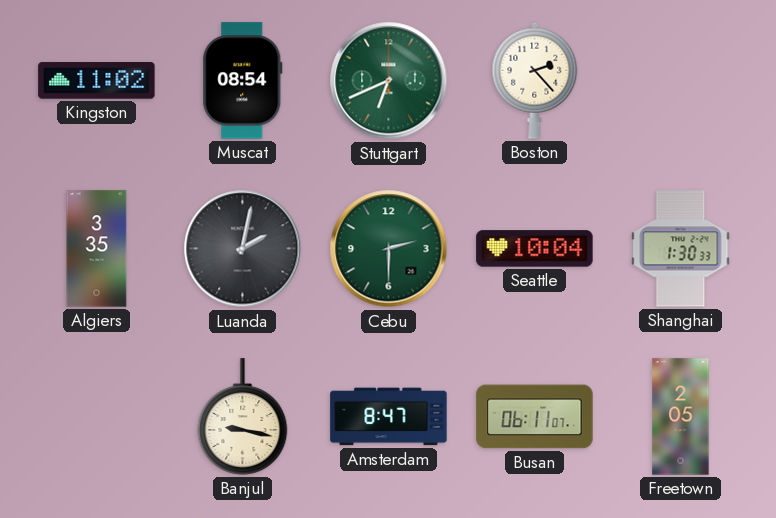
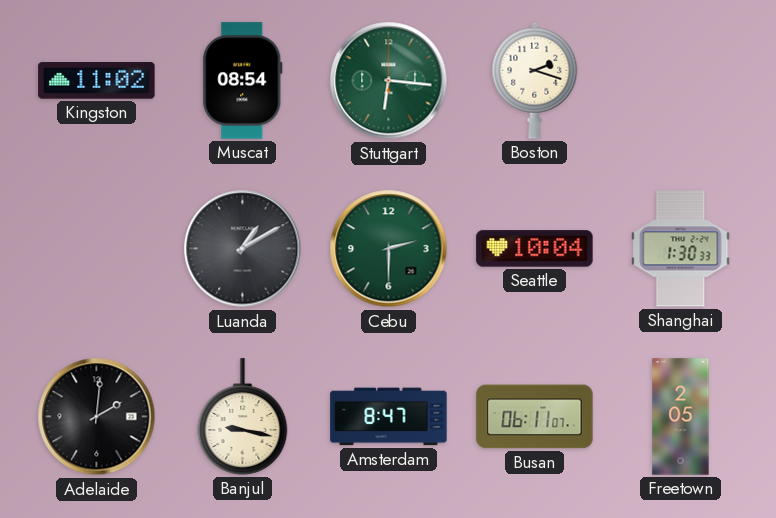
Stuttgart: 6:41 -> 6:16 (389, 81)
Boston: 2:23 -> 2:18 (535, 80)
Algiers: 3:35 -> none (97, 249)
Luanda: 2:02 -> 1:10 (243, 249)
Adelaide: none -> 2:01 (97, 417)
